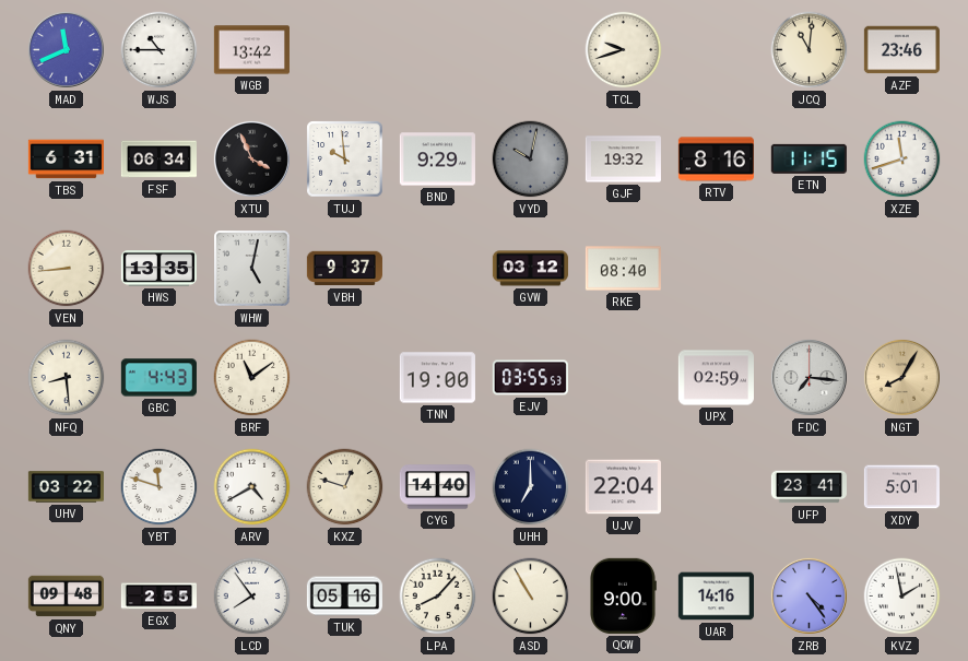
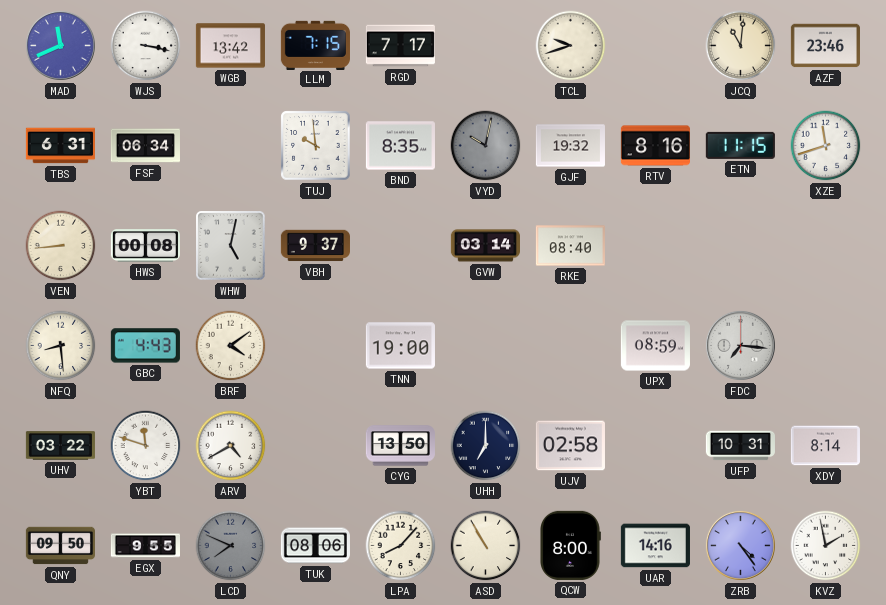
WJS: 10:45 -> 3:17 (146, 46)
LLM: none -> 7:15 (315, 45)
RGD: none -> 7:17 (400, 46)
XTU: 3:56 -> none (251, 158)
BND: 9:29 -> 8:35 (400, 146)
HWS: 13:35 -> 00:08 (145, 246)
GVW: 03:12 -> 03:14 (485, 246)
BRF: 11:09 -> 4:09 (231, 346)
EJV: 03:55 -> none (530, 378)
UPX: 02:59 -> 08:59 (655, 346)
NGT: 8:05 -> none (901, 377)
KXZ: 12:48 -> none (345, 487)
CYG: 14:40 -> 13:50 (400, 446)
UJV: 22:04 -> 02:58 (570, 446)
UFP: 23:41 -> 10:31 (740, 446)
XDY: 5:01 -> 8:14 (825, 446)
QNY: 09:48 -> 09:50 (60, 546)
EGX: 2:55 -> 9:55 (145, 546)
LCD: 7:54 -> 7:49 (231, 546)
LCD dial: white -> grey (231, 546)
TUK: 05:16 -> 08:06 (315, 546)
QCW: 9:00 -> 8:00 (571, 545)
